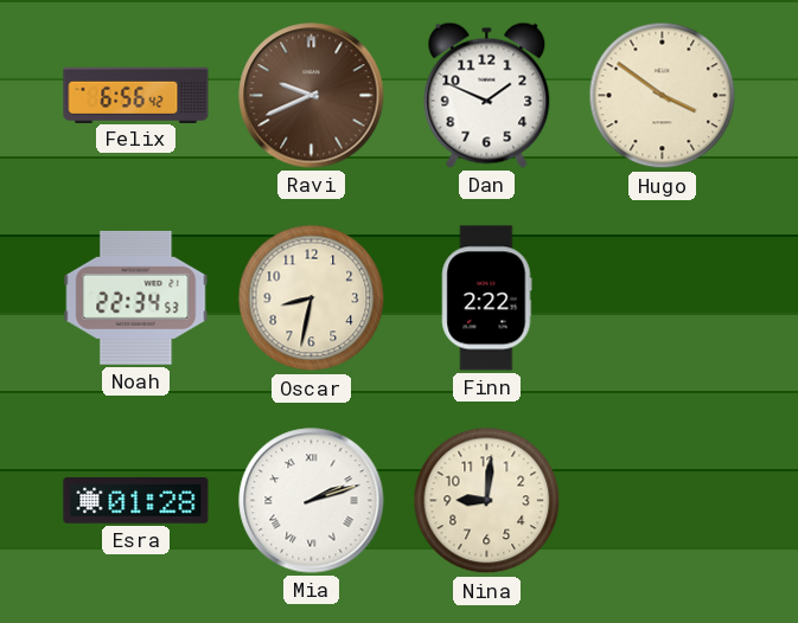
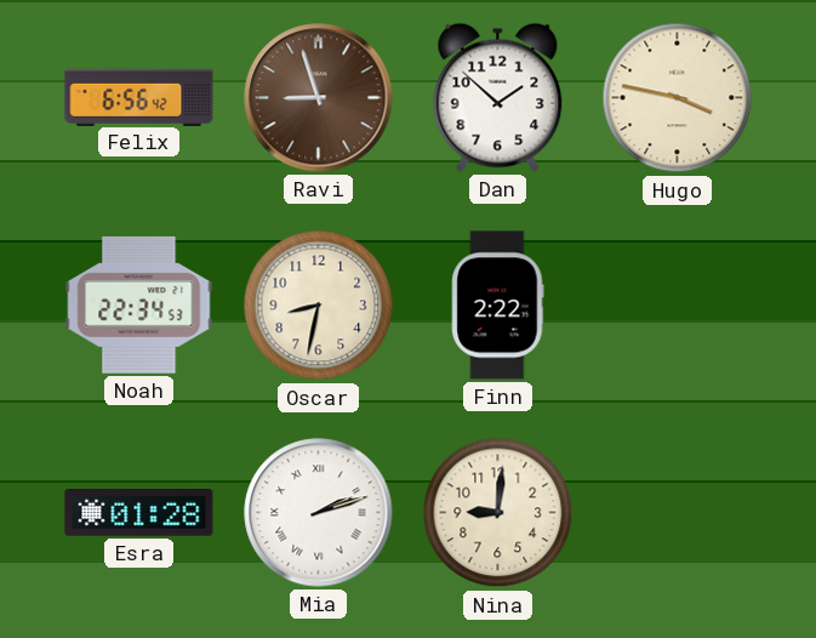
Ravi: 9:41 -> 8:57 (319, 98)
Dan: 1:49 -> 1:52 (498, 97)
Hugo: 3:51 -> 3:47 (678, 98)
